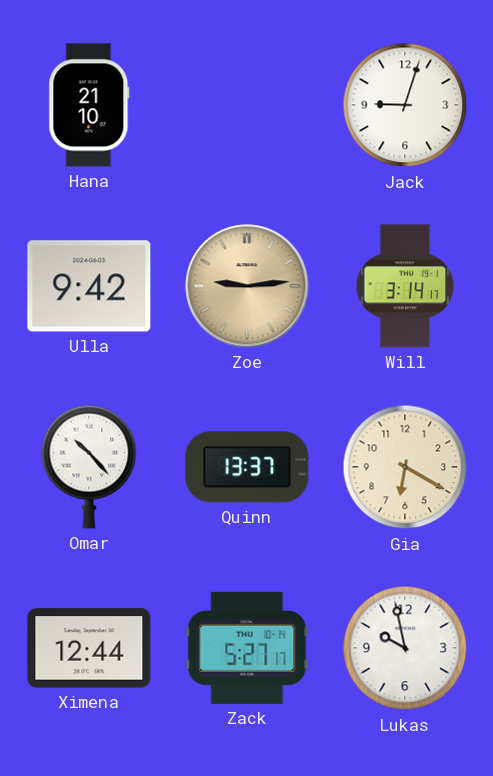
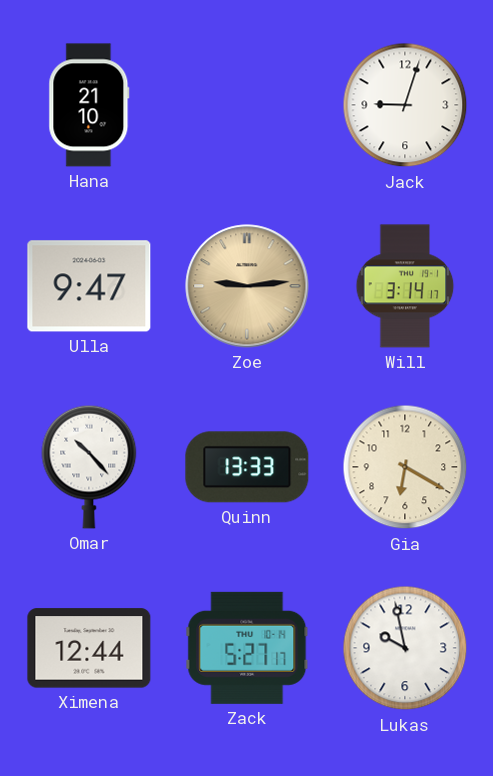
Ulla: 9:42 -> 9:47 (89, 286)
Quinn: 13:37 -> 13:33 (247, 467)
